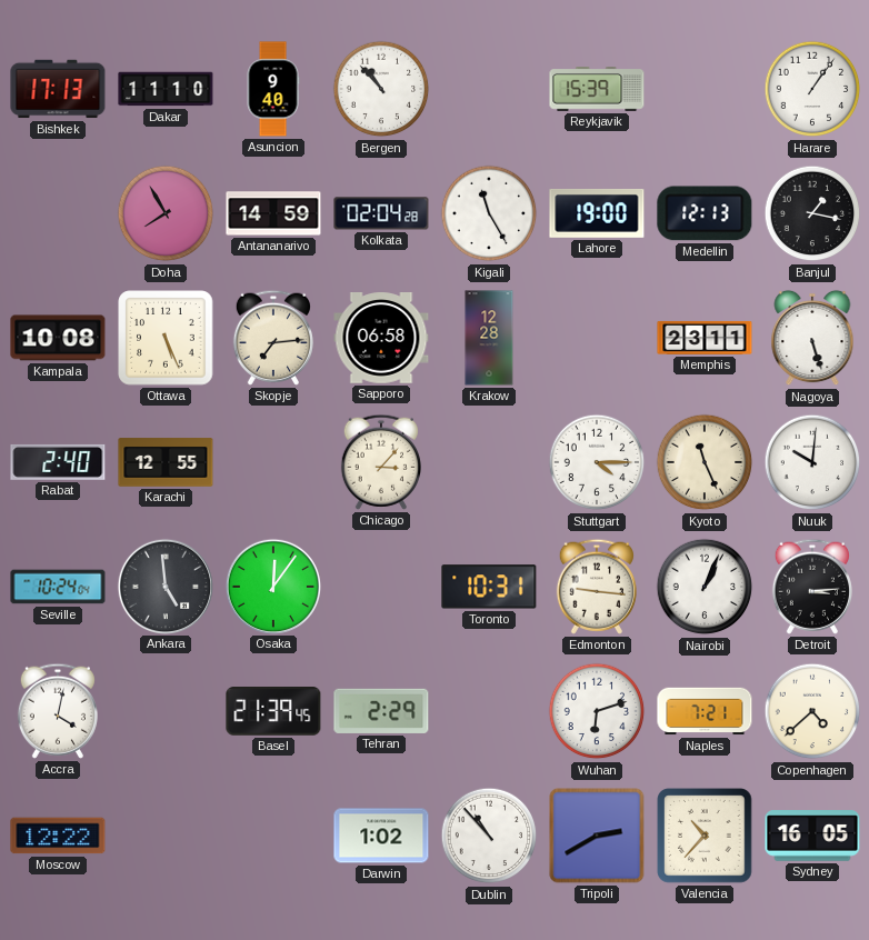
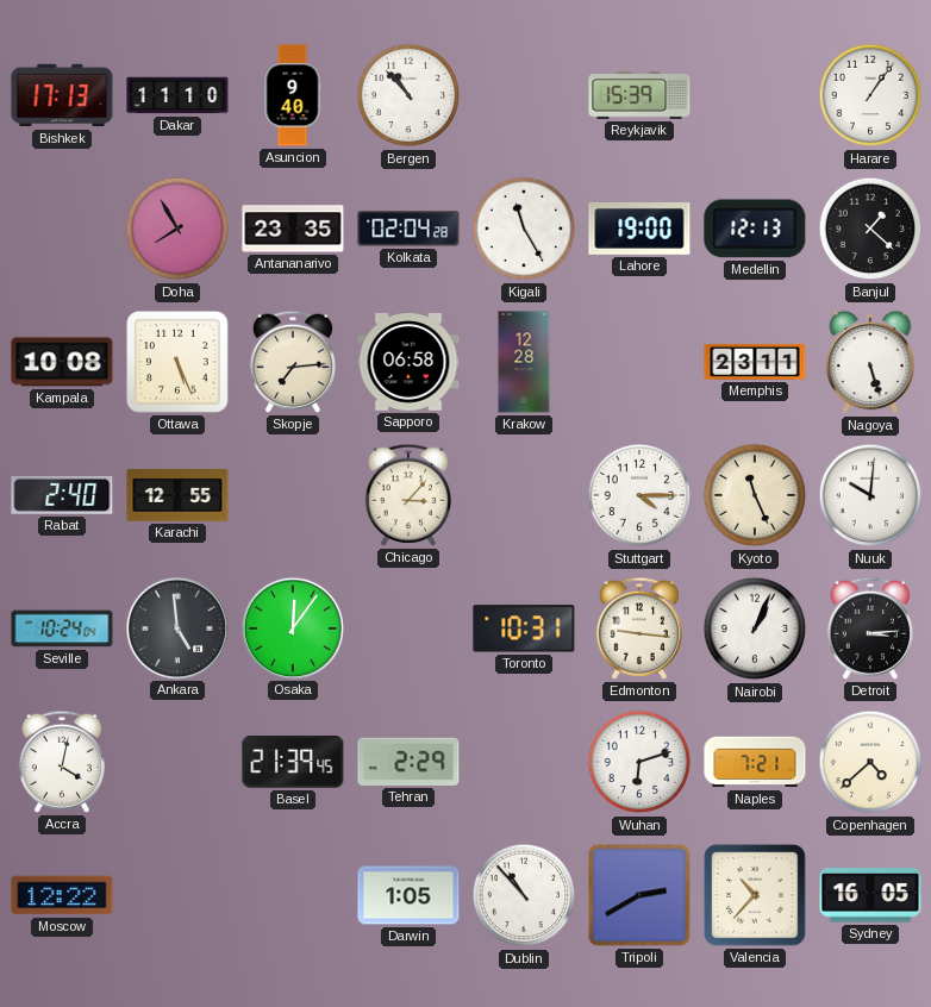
Antananarivo: 14:59 -> 23:35 (293, 229)
Banjul: 1:17 -> 1:22 (870, 229)
Darwin: 1:02 -> 1:05 (408, 895)
